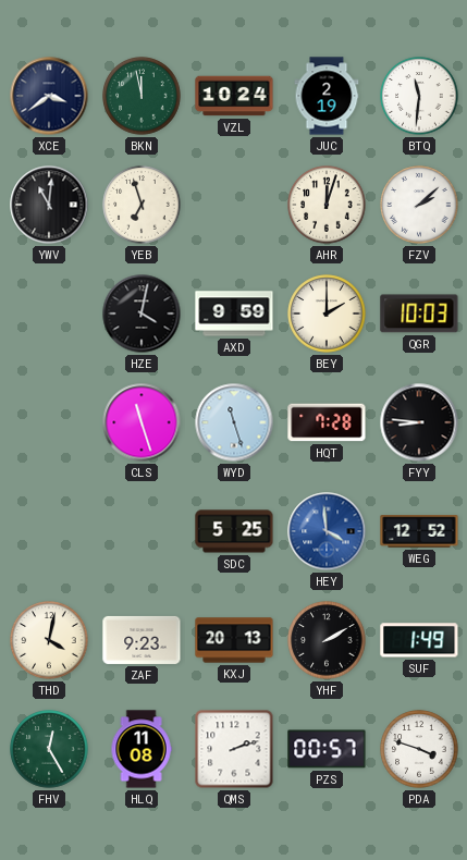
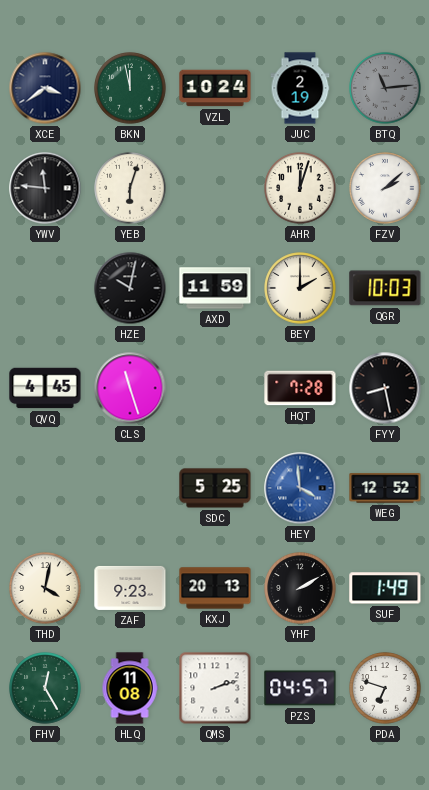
BTQ: 11:31 -> 11:14 (385, 88)
BTQ dial: white -> grey (385, 88)
YWV: 11:01 -> 11:46 (45, 188)
YEB: 6:57 -> 6:03 (130, 188)
HZE: 4:02 -> 10:02 (130, 288)
AXD: 9:59 -> 11:59 (215, 288)
QVQ: none -> 4:45 (45, 388)
WYD: 11:27 -> none (234, 422)
FYY: 8:46 -> 8:28 (385, 388)
PZS: 00:57 -> 04:57 (300, 688)
PDA: 3:48 -> 6:48 (385, 688)
